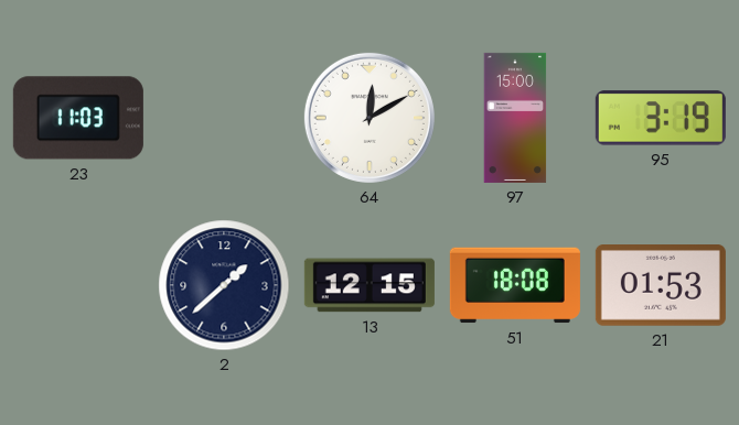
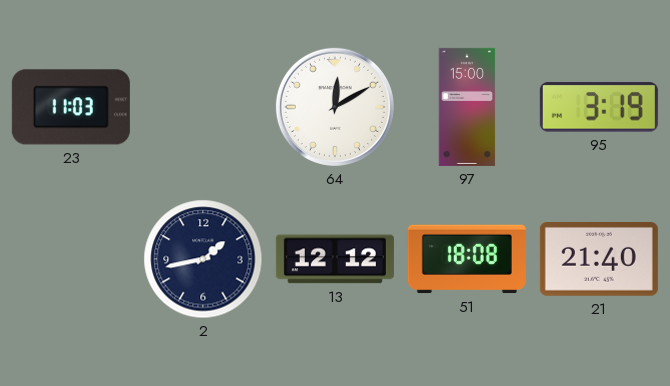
2: 1:38 -> 1:43 (203, 259)
13: 12:15 -> 12:12 (335, 259)
21: 01:53 -> 21:40 (599, 260)
